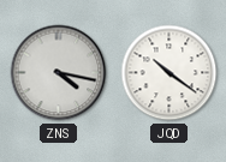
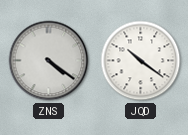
ZNS: 4:17 -> 4:21 (49, 61)
